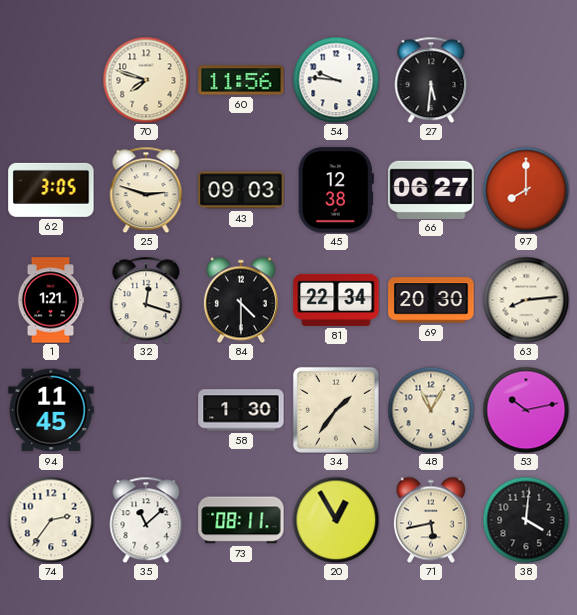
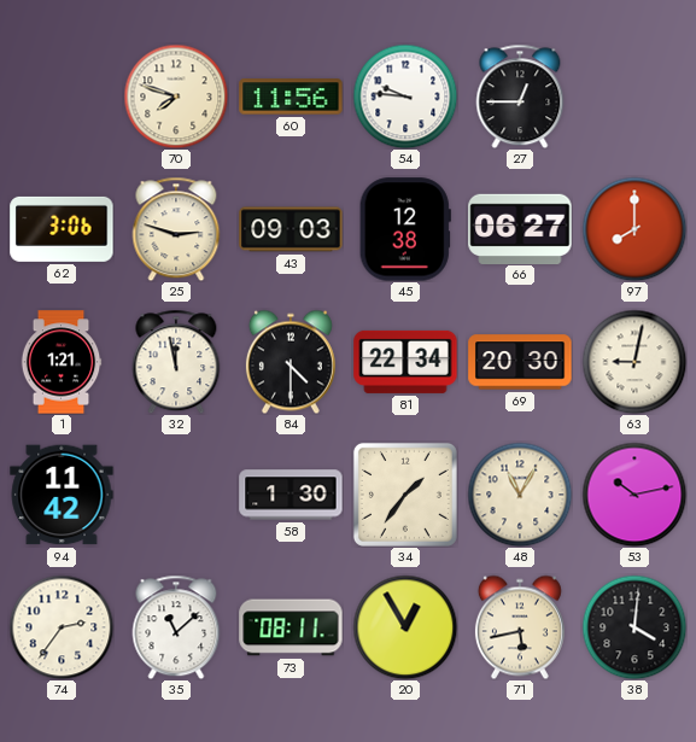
27: 5:31 -> 12:45 (520, 97)
62: 3:05 -> 3:06 (62, 229)
32: 12:18 -> 11:58 (176, 362)
63: 8:14 -> 9:02 (634, 362)
94: 11:45 -> 11:42 (62, 495)
